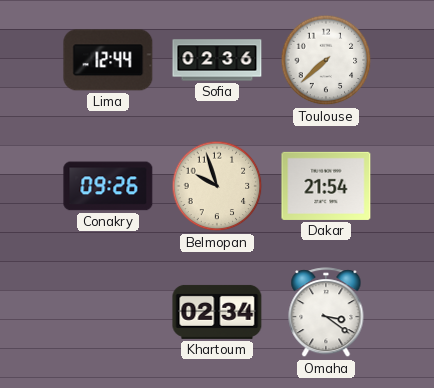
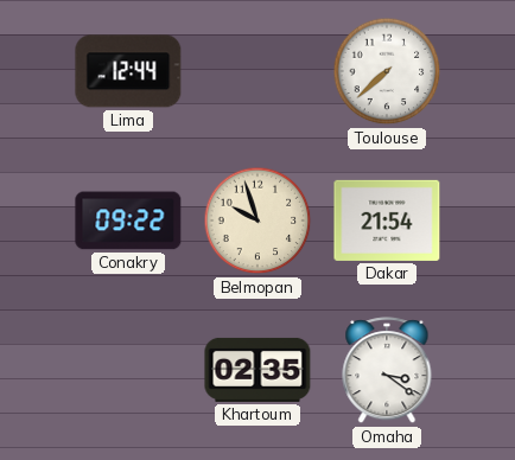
Sofia: 02:36 -> none (217, 60)
Conakry: 09:26 -> 09:22 (128, 221)
Khartoum: 02:34 -> 02:35 (257, 370)
